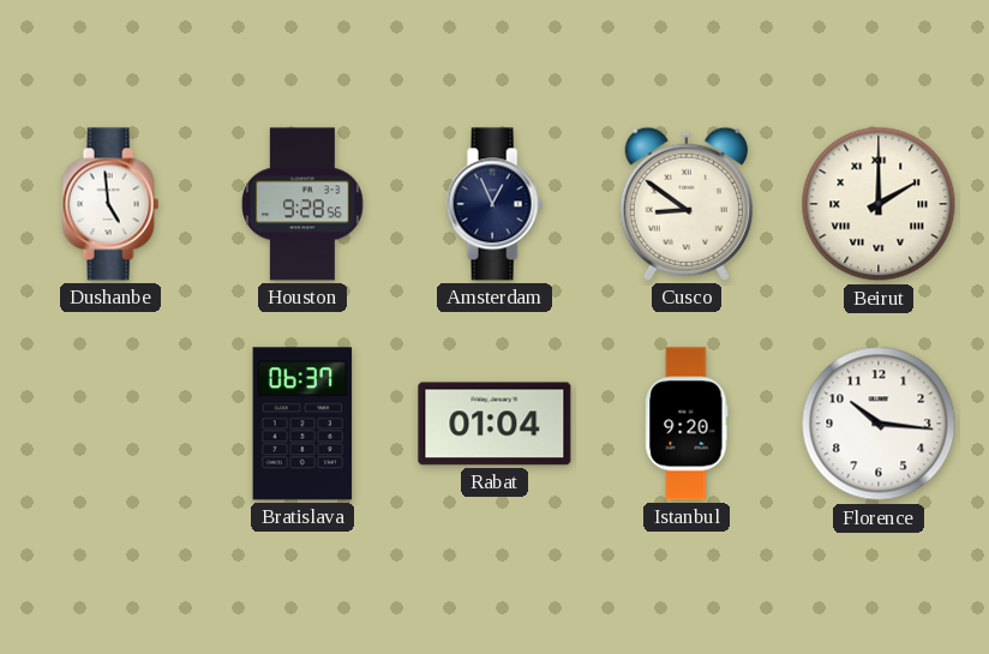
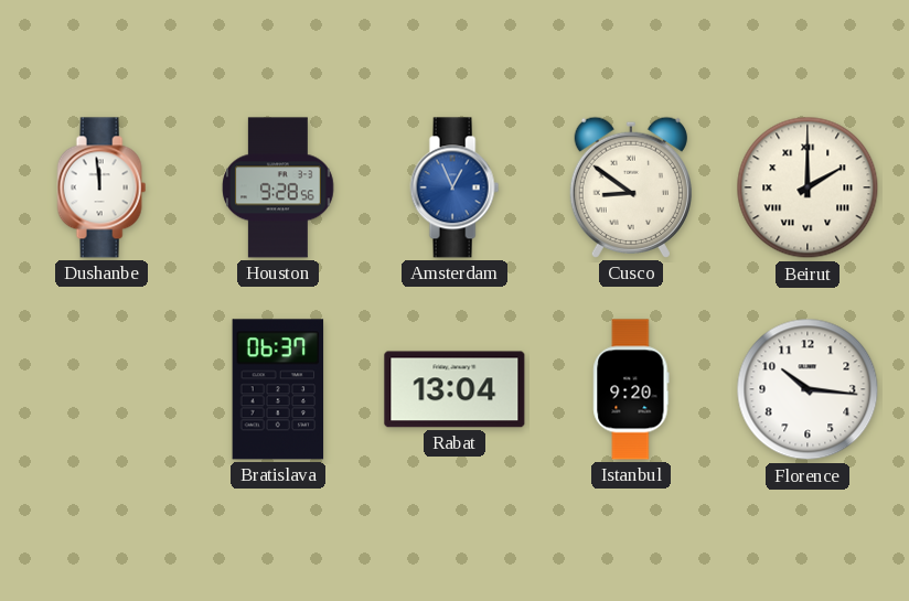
Dushanbe: 4:59 -> 11:59 (101, 187)
Amsterdam dial: navy -> blue (454, 187)
Rabat: 01:04 -> 13:04 (454, 389)
